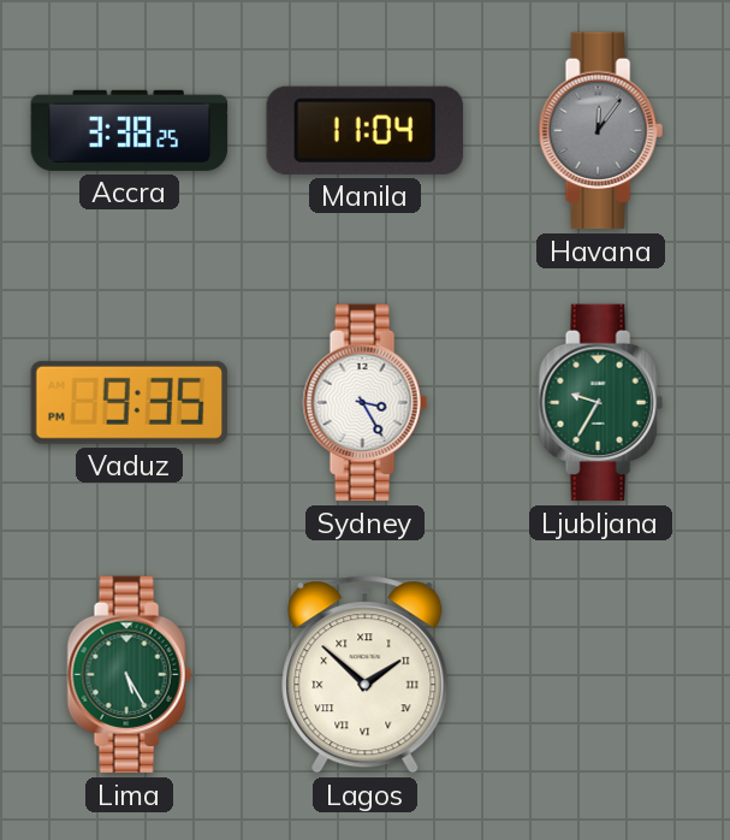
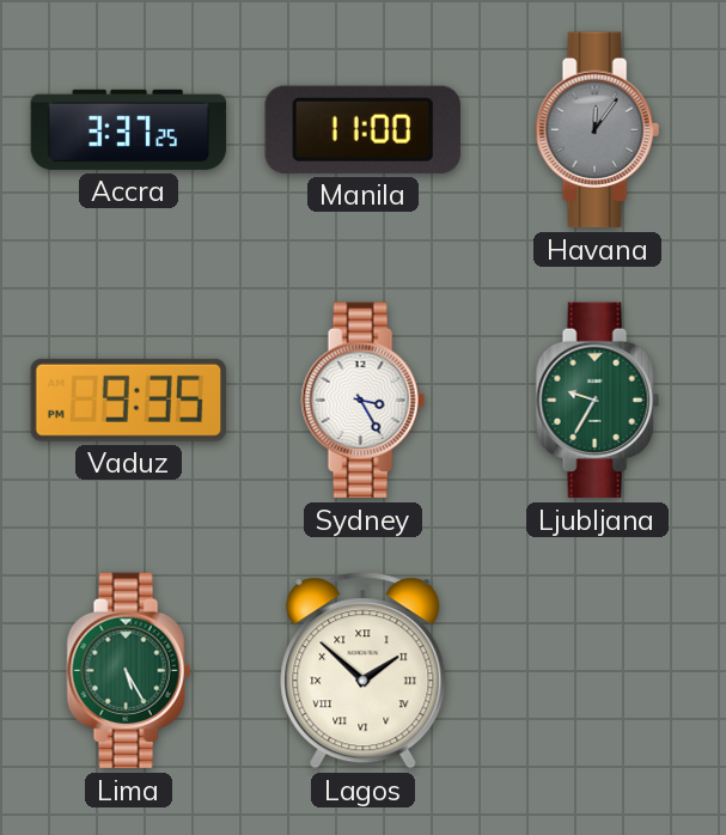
Accra: 3:38 -> 3:37 (129, 129)
Manila: 11:04 -> 11:00 (362, 129)
